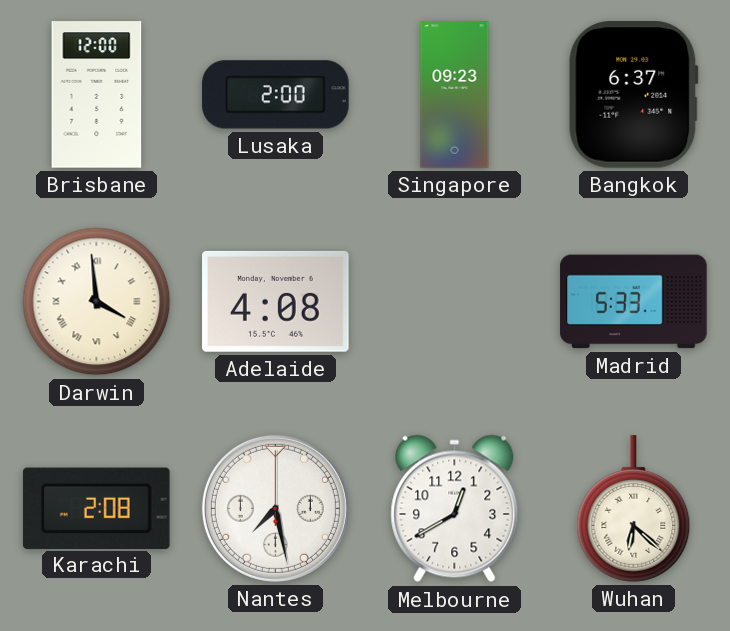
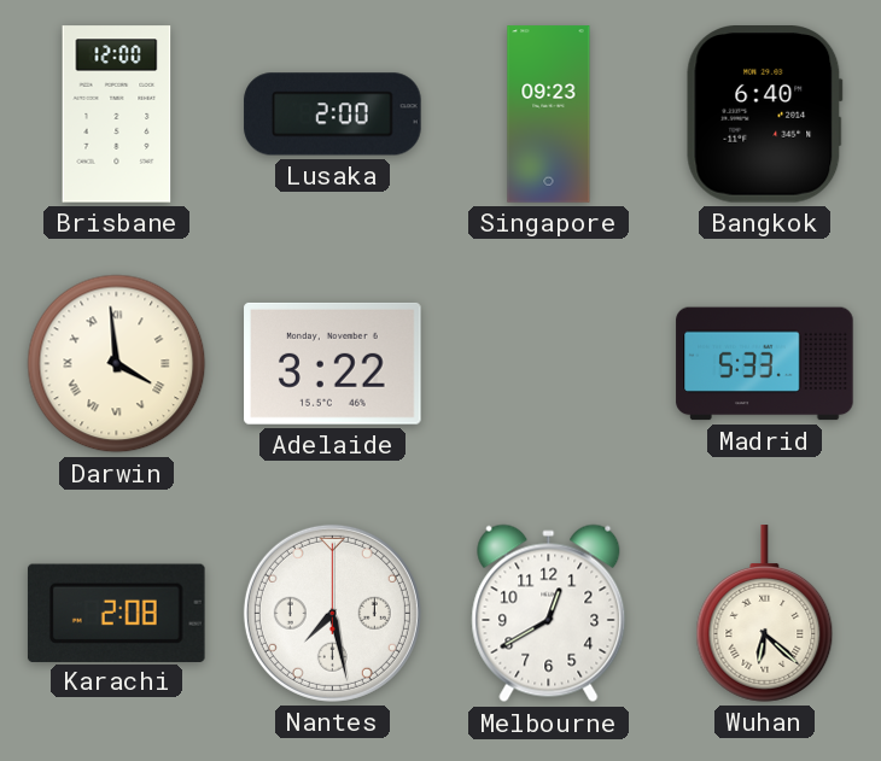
Bangkok: 6:37 -> 6:40 (765, 115)
Adelaide: 4:08 -> 3:22 (333, 363)
